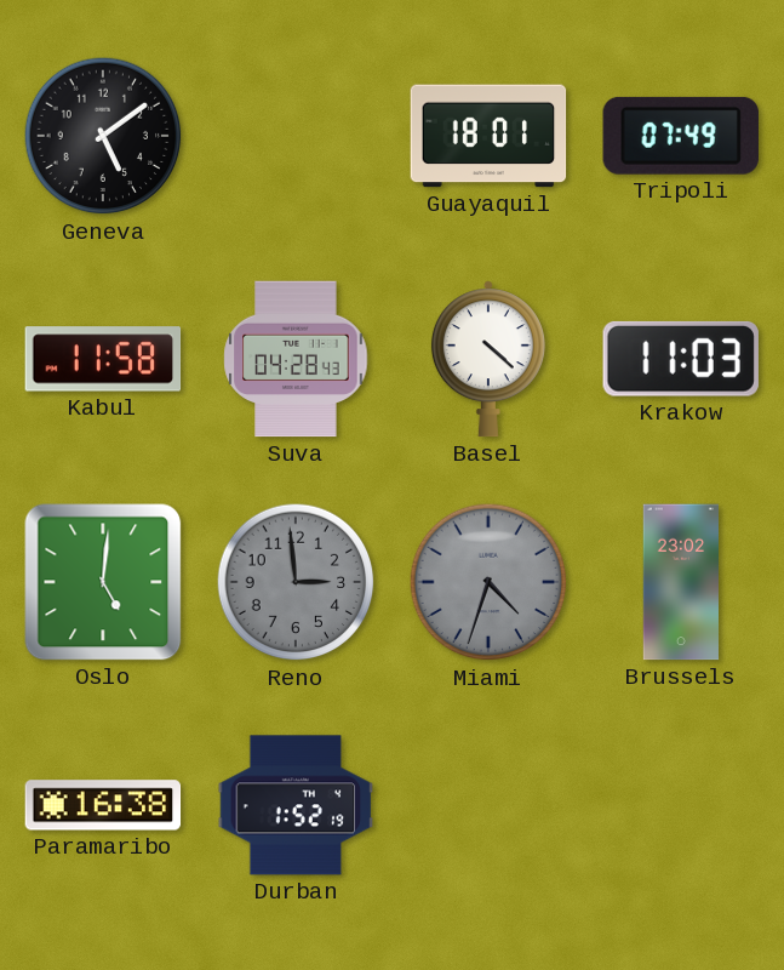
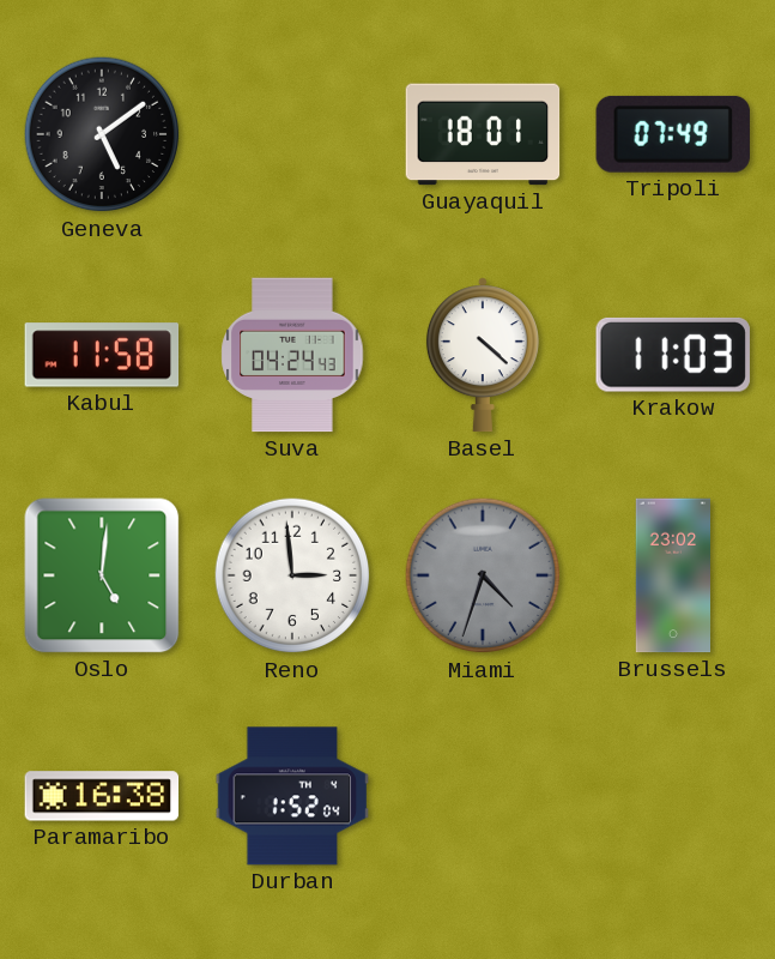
Suva: 04:28 -> 04:24 (292, 355)
Reno dial: grey -> white (292, 575)
Durban: 1:52:19 -> 1:52:04 (292, 796)
